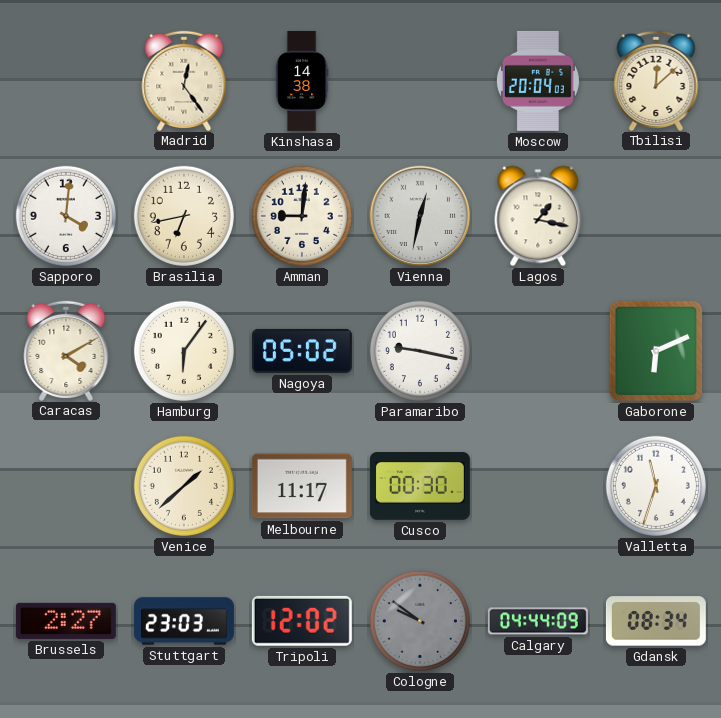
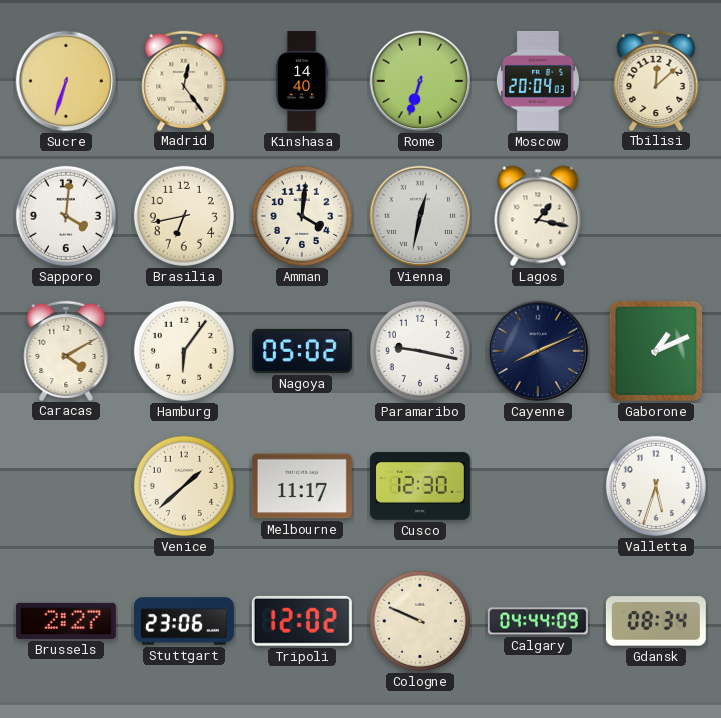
Sucre: none -> 6:33 (66, 81)
Kinshasa: 14:38 -> 14:40 (302, 81)
Rome: none -> 6:33 (420, 81)
Amman: 9:01 -> 4:01 (302, 216)
Cayenne: none -> 8:11 (538, 351)
Gaborone: 6:11 -> 1:11 (656, 351)
Cusco: 00:30 -> 12:30 (420, 486)
Valletta: 11:33 -> 5:33 (656, 486)
Stuttgart: 23:03 -> 23:06 (184, 621)
Cologne: 9:51 -> 9:49 (420, 621)
Cologne dial: grey -> cream (420, 621)
